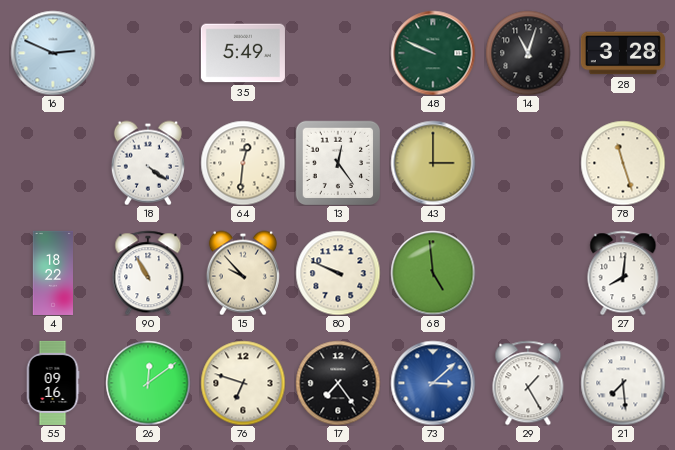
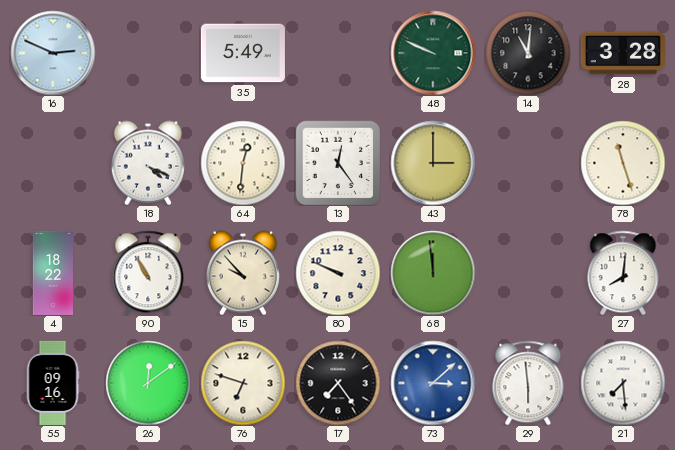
14: 11:03 -> 11:01 (528, 53)
18: 4:21 -> 4:19 (148, 163)
68: 4:59 -> 11:59 (433, 273)
29: 1:25 -> 5:59 (528, 383)
